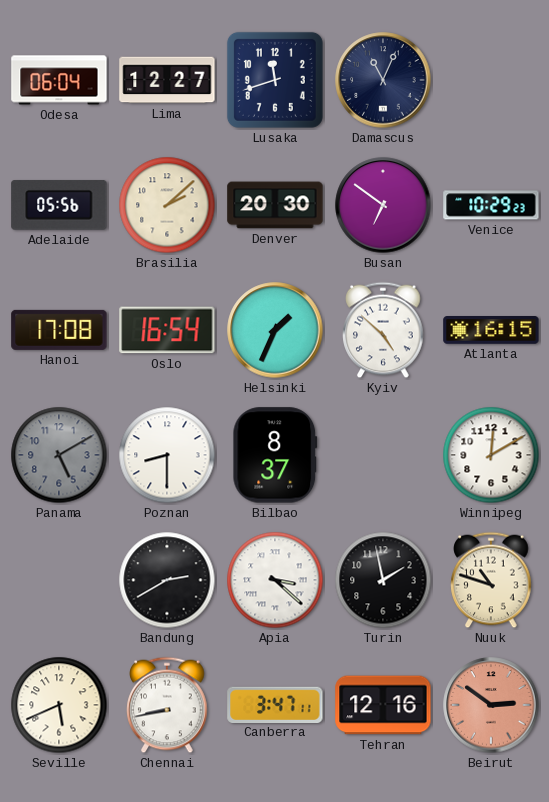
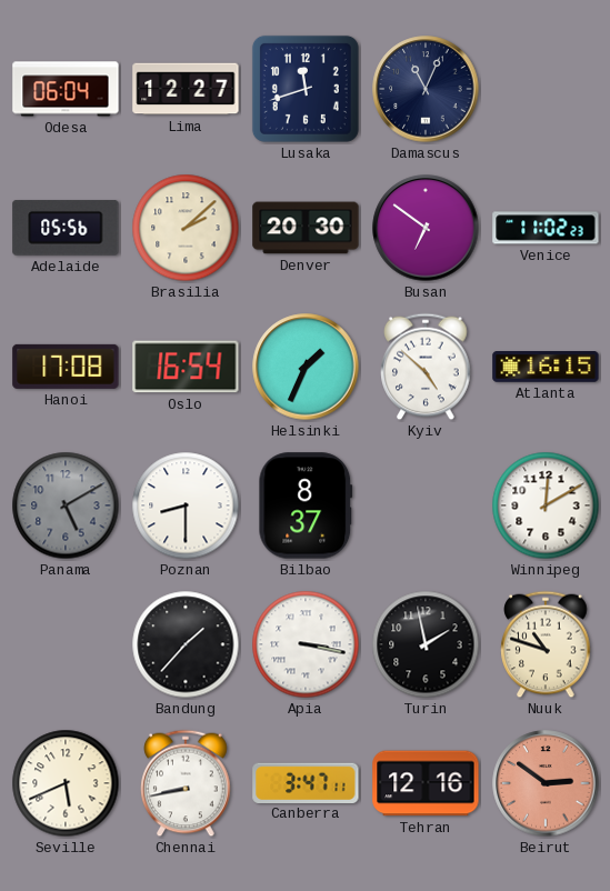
Venice: 10:29 -> 11:02 (546, 228)
Bandung: 2:40 -> 1:37 (186, 644)
Apia: 3:22 -> 3:17 (306, 644)
